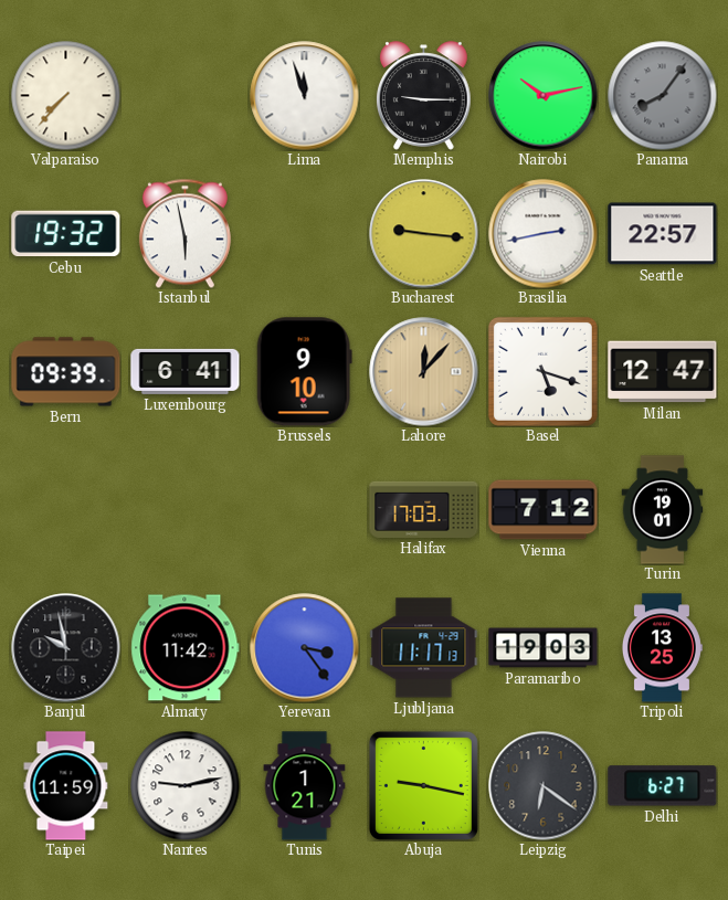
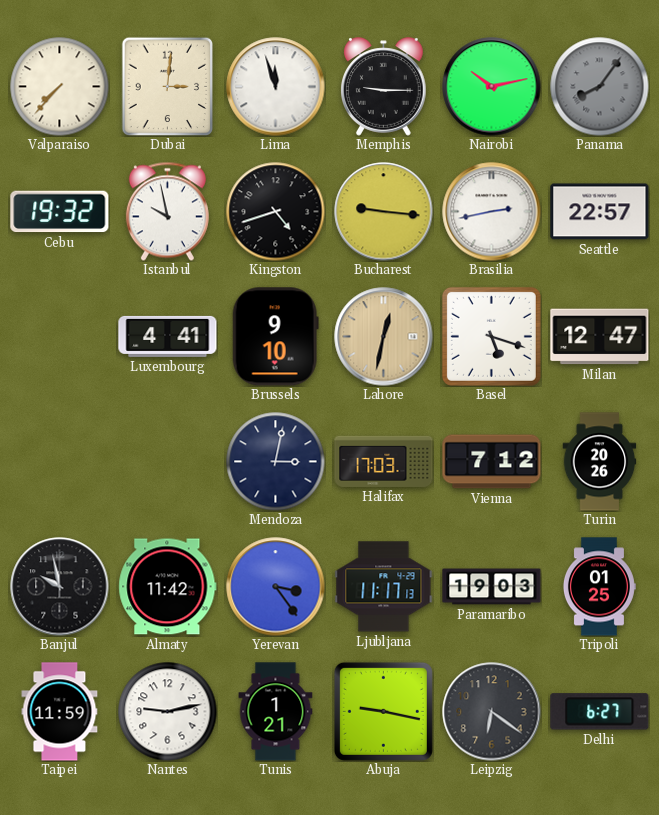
Dubai: none -> 3:01 (168, 86)
Istanbul: 5:58 -> 9:58 (167, 211)
Kingston: none -> 4:42 (276, 212)
Bern: 09:39 -> none (66, 372)
Luxembourg: 6:41 -> 4:41 (168, 336)
Lahore: 12:07 -> 12:32 (384, 337)
Mendoza: none -> 3:02 (276, 462)
Turin: 19:01 -> 20:26 (600, 462)
Tripoli: 13:25 -> 01:25 (599, 587)
